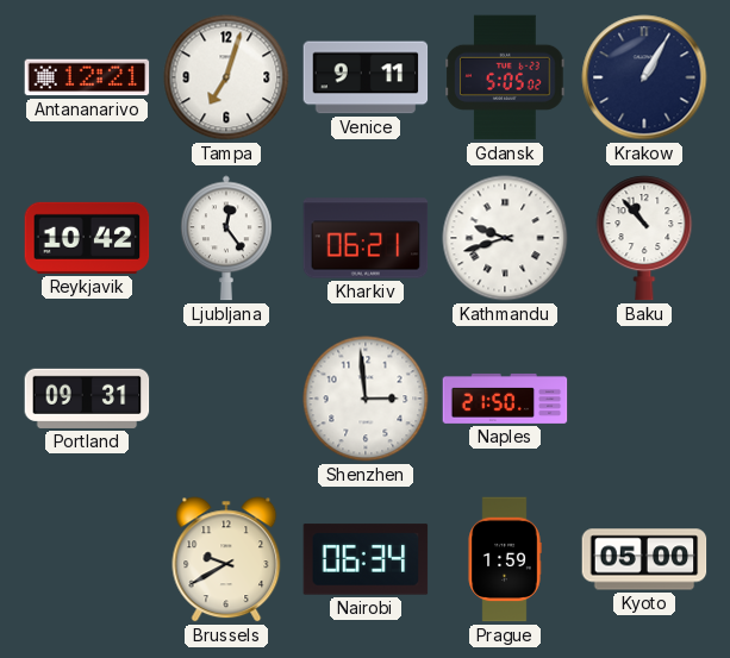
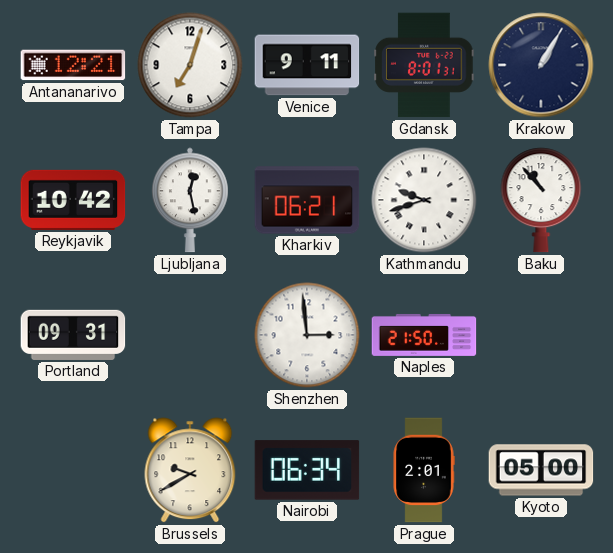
Gdansk: 5:05 -> 8:01 (424, 65)
Ljubljana: 12:24 -> 12:28 (190, 200)
Prague: 1:59 -> 2:01 (424, 470)
